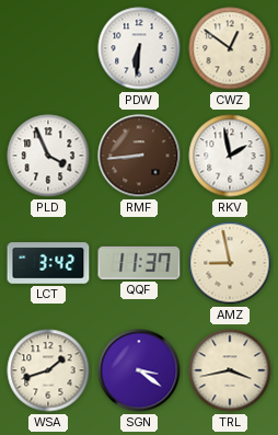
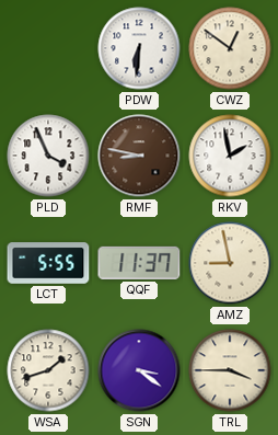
RMF: 8:44 -> 8:47 (139, 156)
LCT: 3:42 -> 5:55 (48, 263)
TRL: 3:43 -> 3:45 (230, 370)
